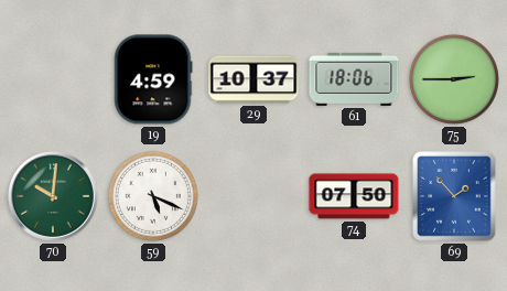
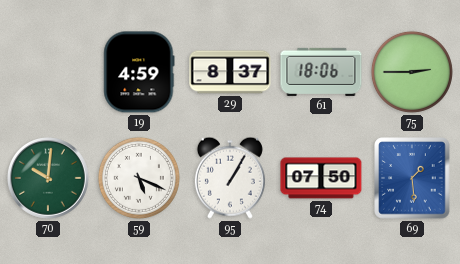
29: 10:37 -> 8:37 (230, 72)
95: none -> 1:05 (230, 178)
69: 1:53 -> 1:29 (412, 178)
